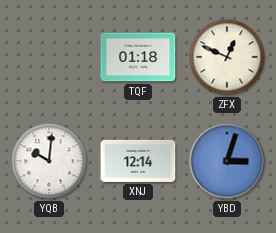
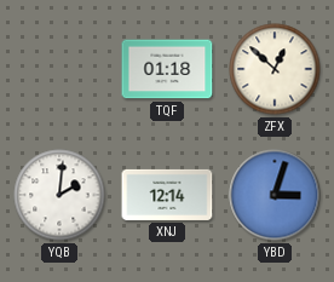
ZFX: 12:49 -> 12:52 (275, 69)
YQB: 10:01 -> 2:01 (59, 195)
